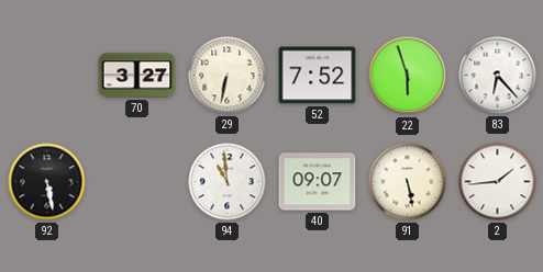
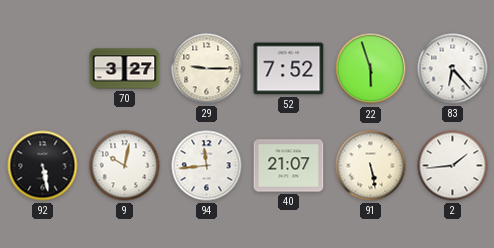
29: 6:32 -> 9:15 (207, 69)
9: none -> 10:02 (125, 166)
94: 10:59 -> 11:44 (207, 166)
40: 09:07 -> 21:07 (289, 166)
